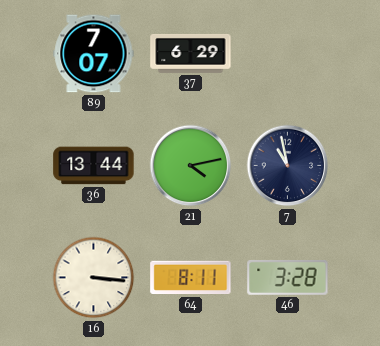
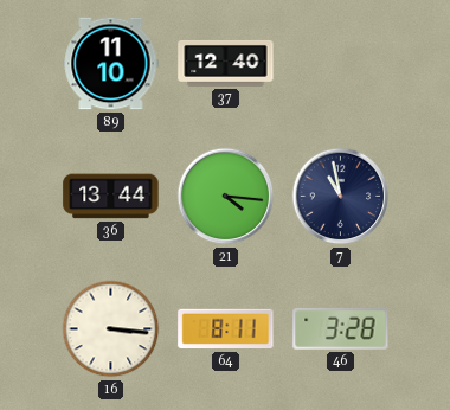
89: 7:07 -> 11:10 (111, 64)
37: 6:29 -> 12:40 (226, 63)
21: 4:13 -> 4:16 (226, 197)
